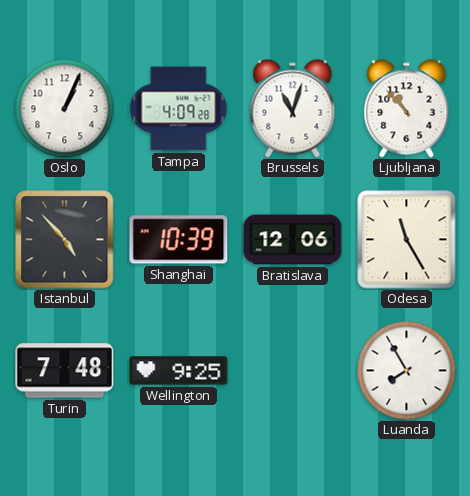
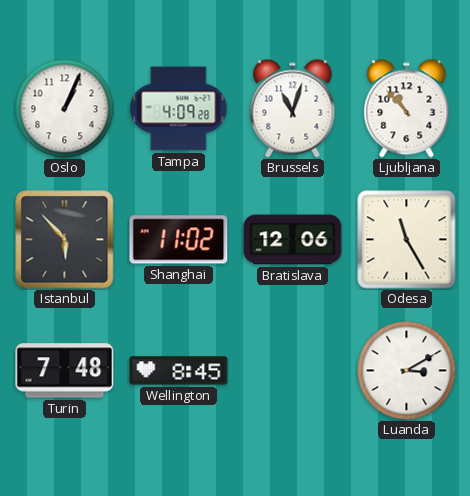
Istanbul: 4:53 -> 5:53 (65, 240)
Shanghai: 10:39 -> 11:02 (179, 240)
Wellington: 9:25 -> 8:45 (179, 371)
Luanda: 7:55 -> 3:10 (407, 371)
